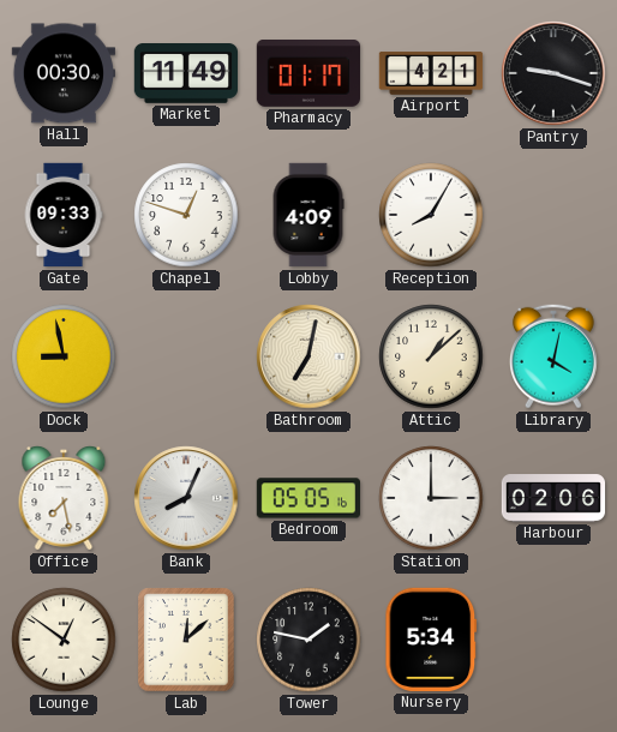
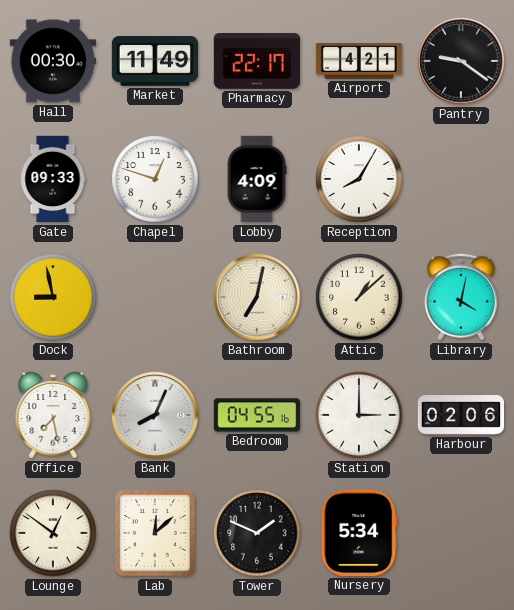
Pharmacy: 01:17 -> 22:17 (256, 62)
Pantry: 9:18 -> 9:21 (461, 61)
Bedroom: 05:05 -> 04:55 (257, 415)
Tower: 1:47 -> 1:49 (257, 533)
